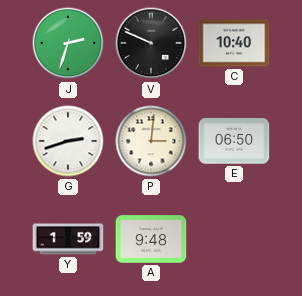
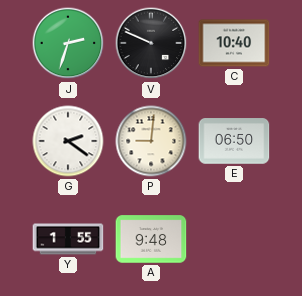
G: 2:42 -> 2:21 (68, 141)
P: 3:01 -> 9:01 (151, 141)
Y: 1:59 -> 1:55 (68, 239)
